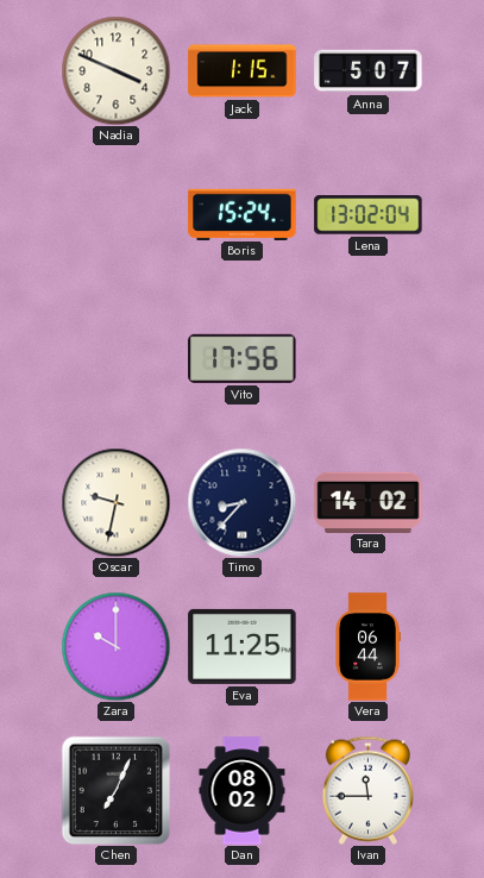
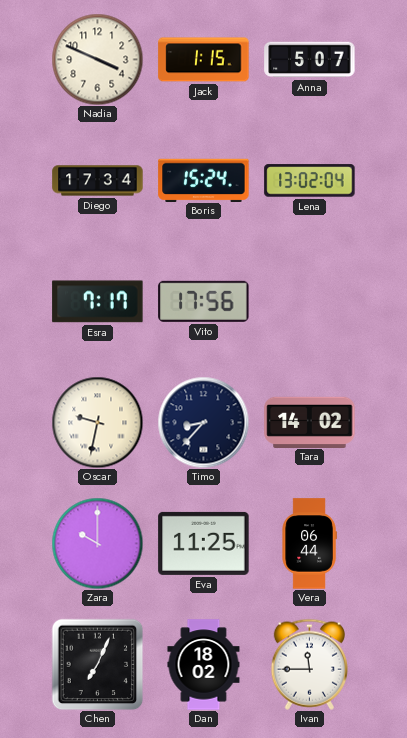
Diego: none -> 17:34 (98, 181)
Esra: none -> 7:17 (98, 302)
Dan: 08:02 -> 18:02 (204, 665)
